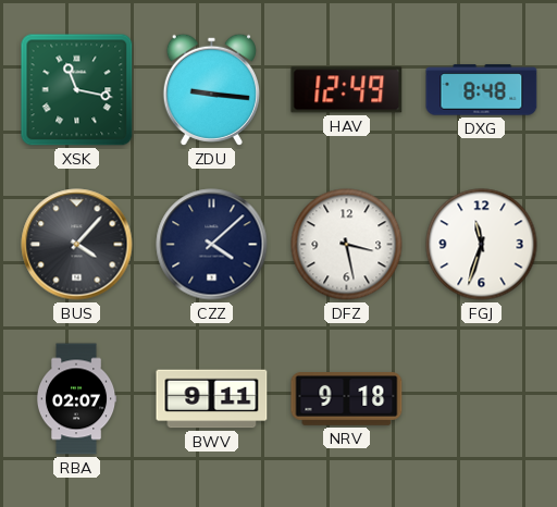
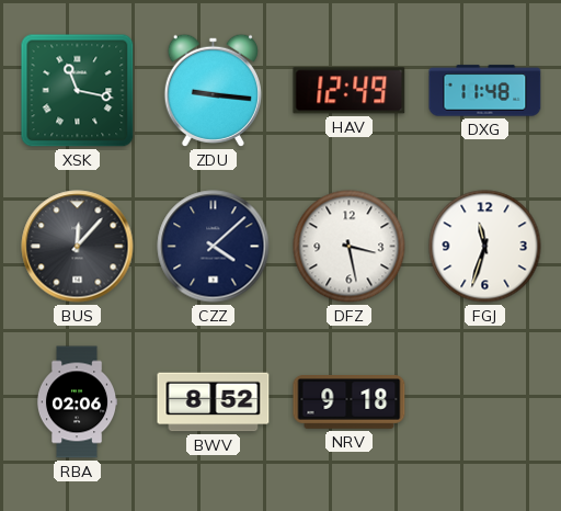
DXG: 8:48 -> 11:48 (485, 91)
BUS: 4:07 -> 12:07 (78, 247)
RBA: 02:07 -> 02:06 (77, 402)
BWV: 9:11 -> 8:52 (214, 402)
